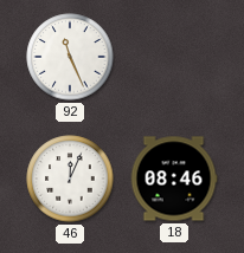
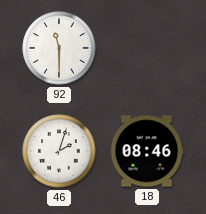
92: 11:26 -> 11:30 (59, 48)
46: 12:04 -> 2:03 (59, 151)
